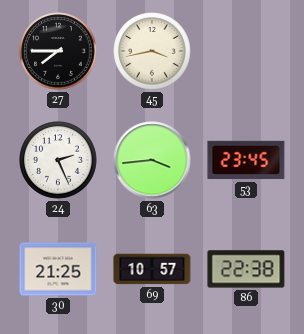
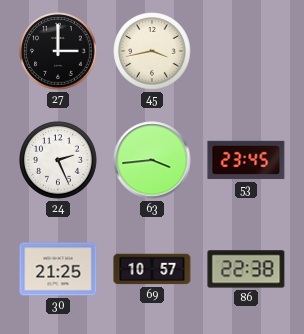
27: 7:45 -> 3:00 (58, 51)
